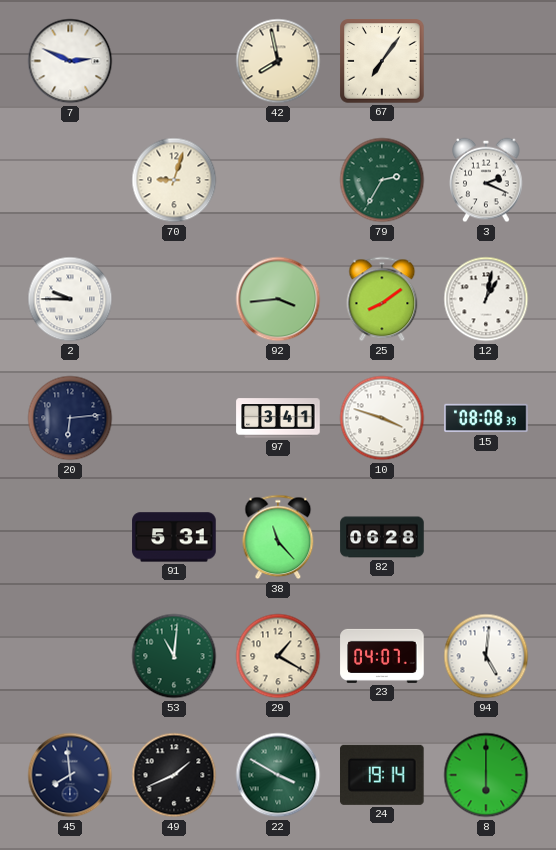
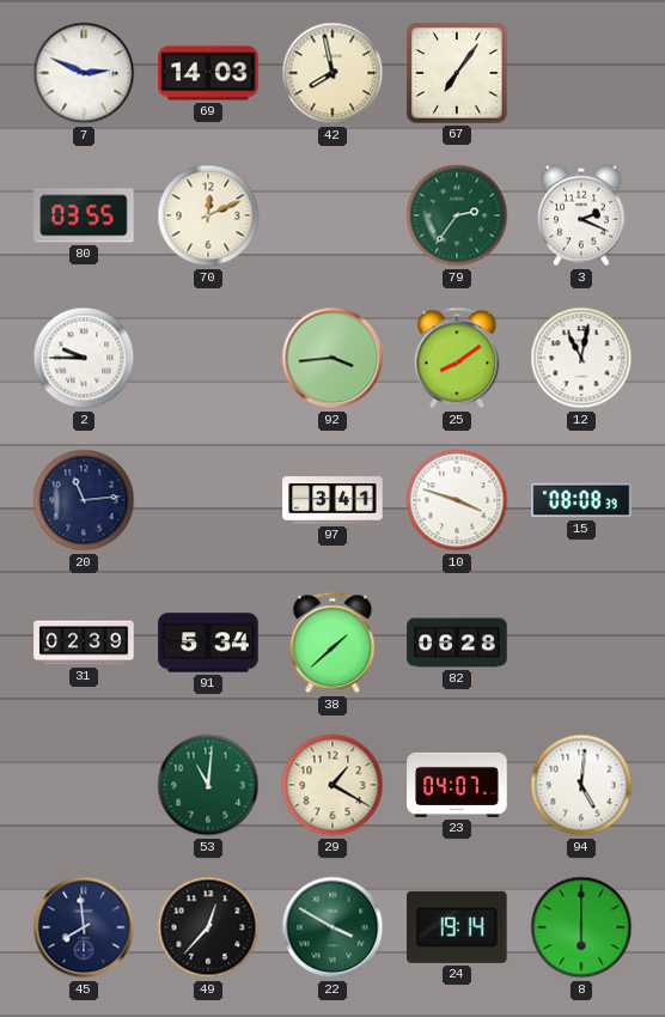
69: none -> 14:03 (208, 73)
80: none -> 03:55 (84, 215)
70: 9:03 -> 12:11 (208, 215)
79: 2:35 -> 2:36 (457, 215)
12: 1:02 -> 11:02 (581, 358)
20: 6:14 -> 11:14 (84, 500)
31: none -> 02:39 (84, 643)
91: 5:31 -> 5:34 (208, 643)
38: 11:23 -> 1:38 (332, 643)
49: 1:41 -> 12:37 (208, 927)
